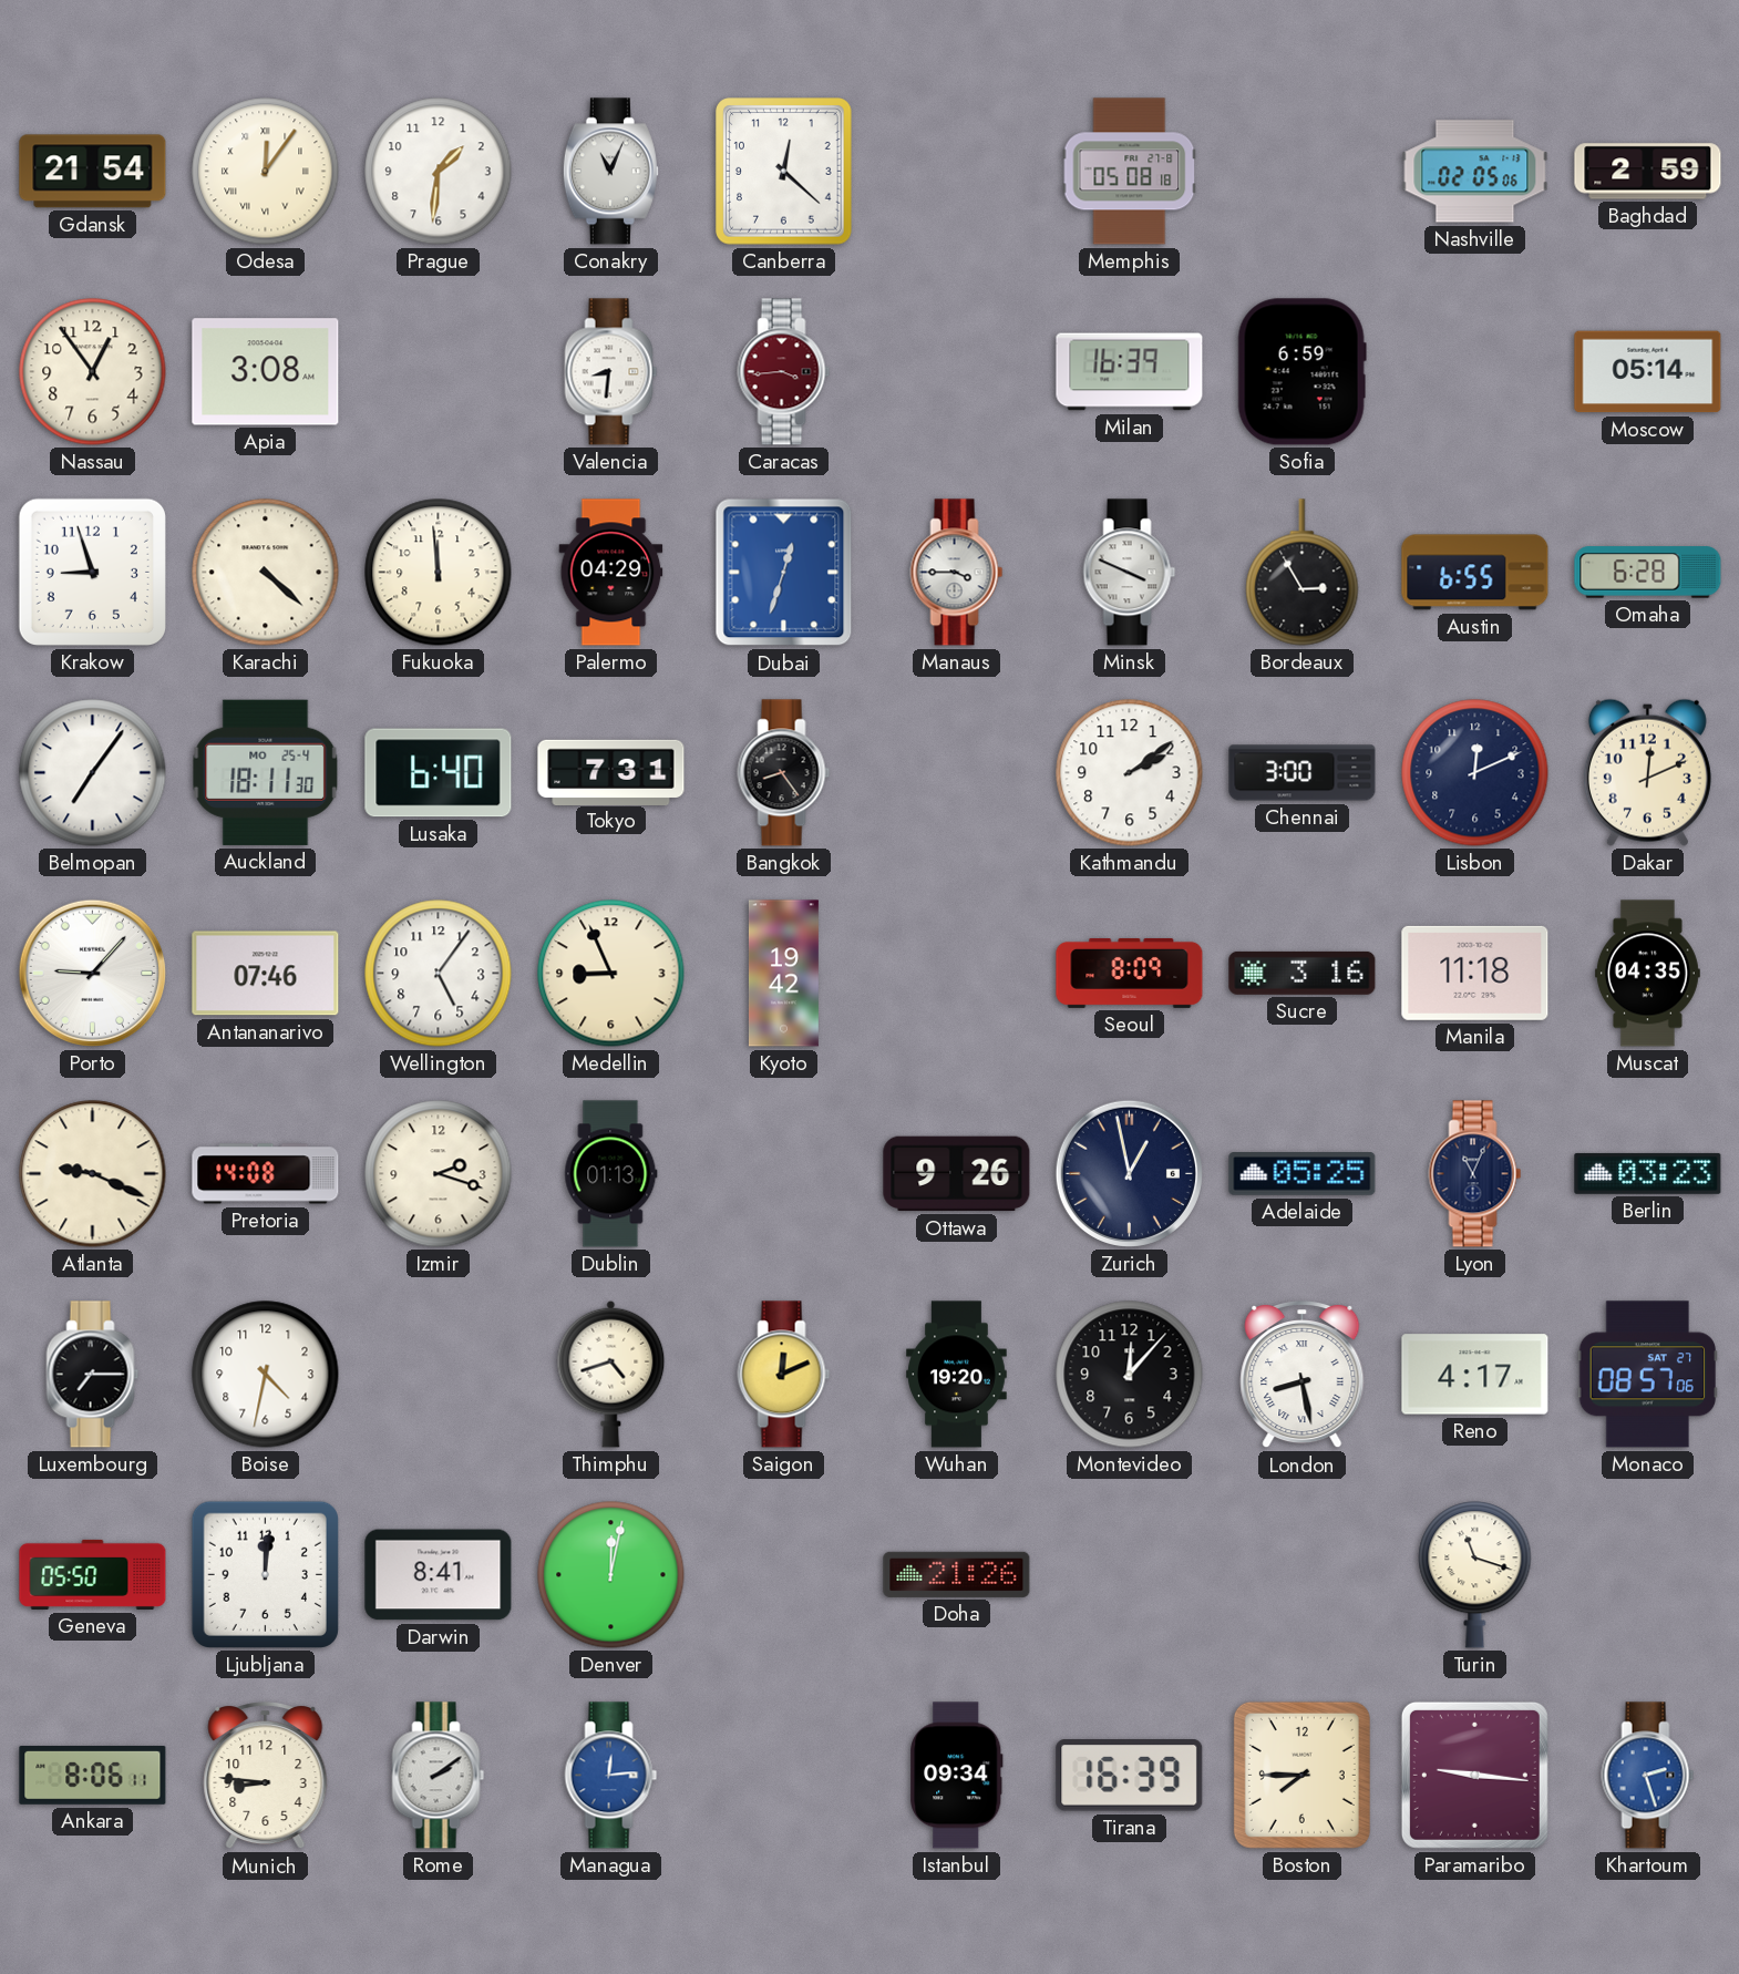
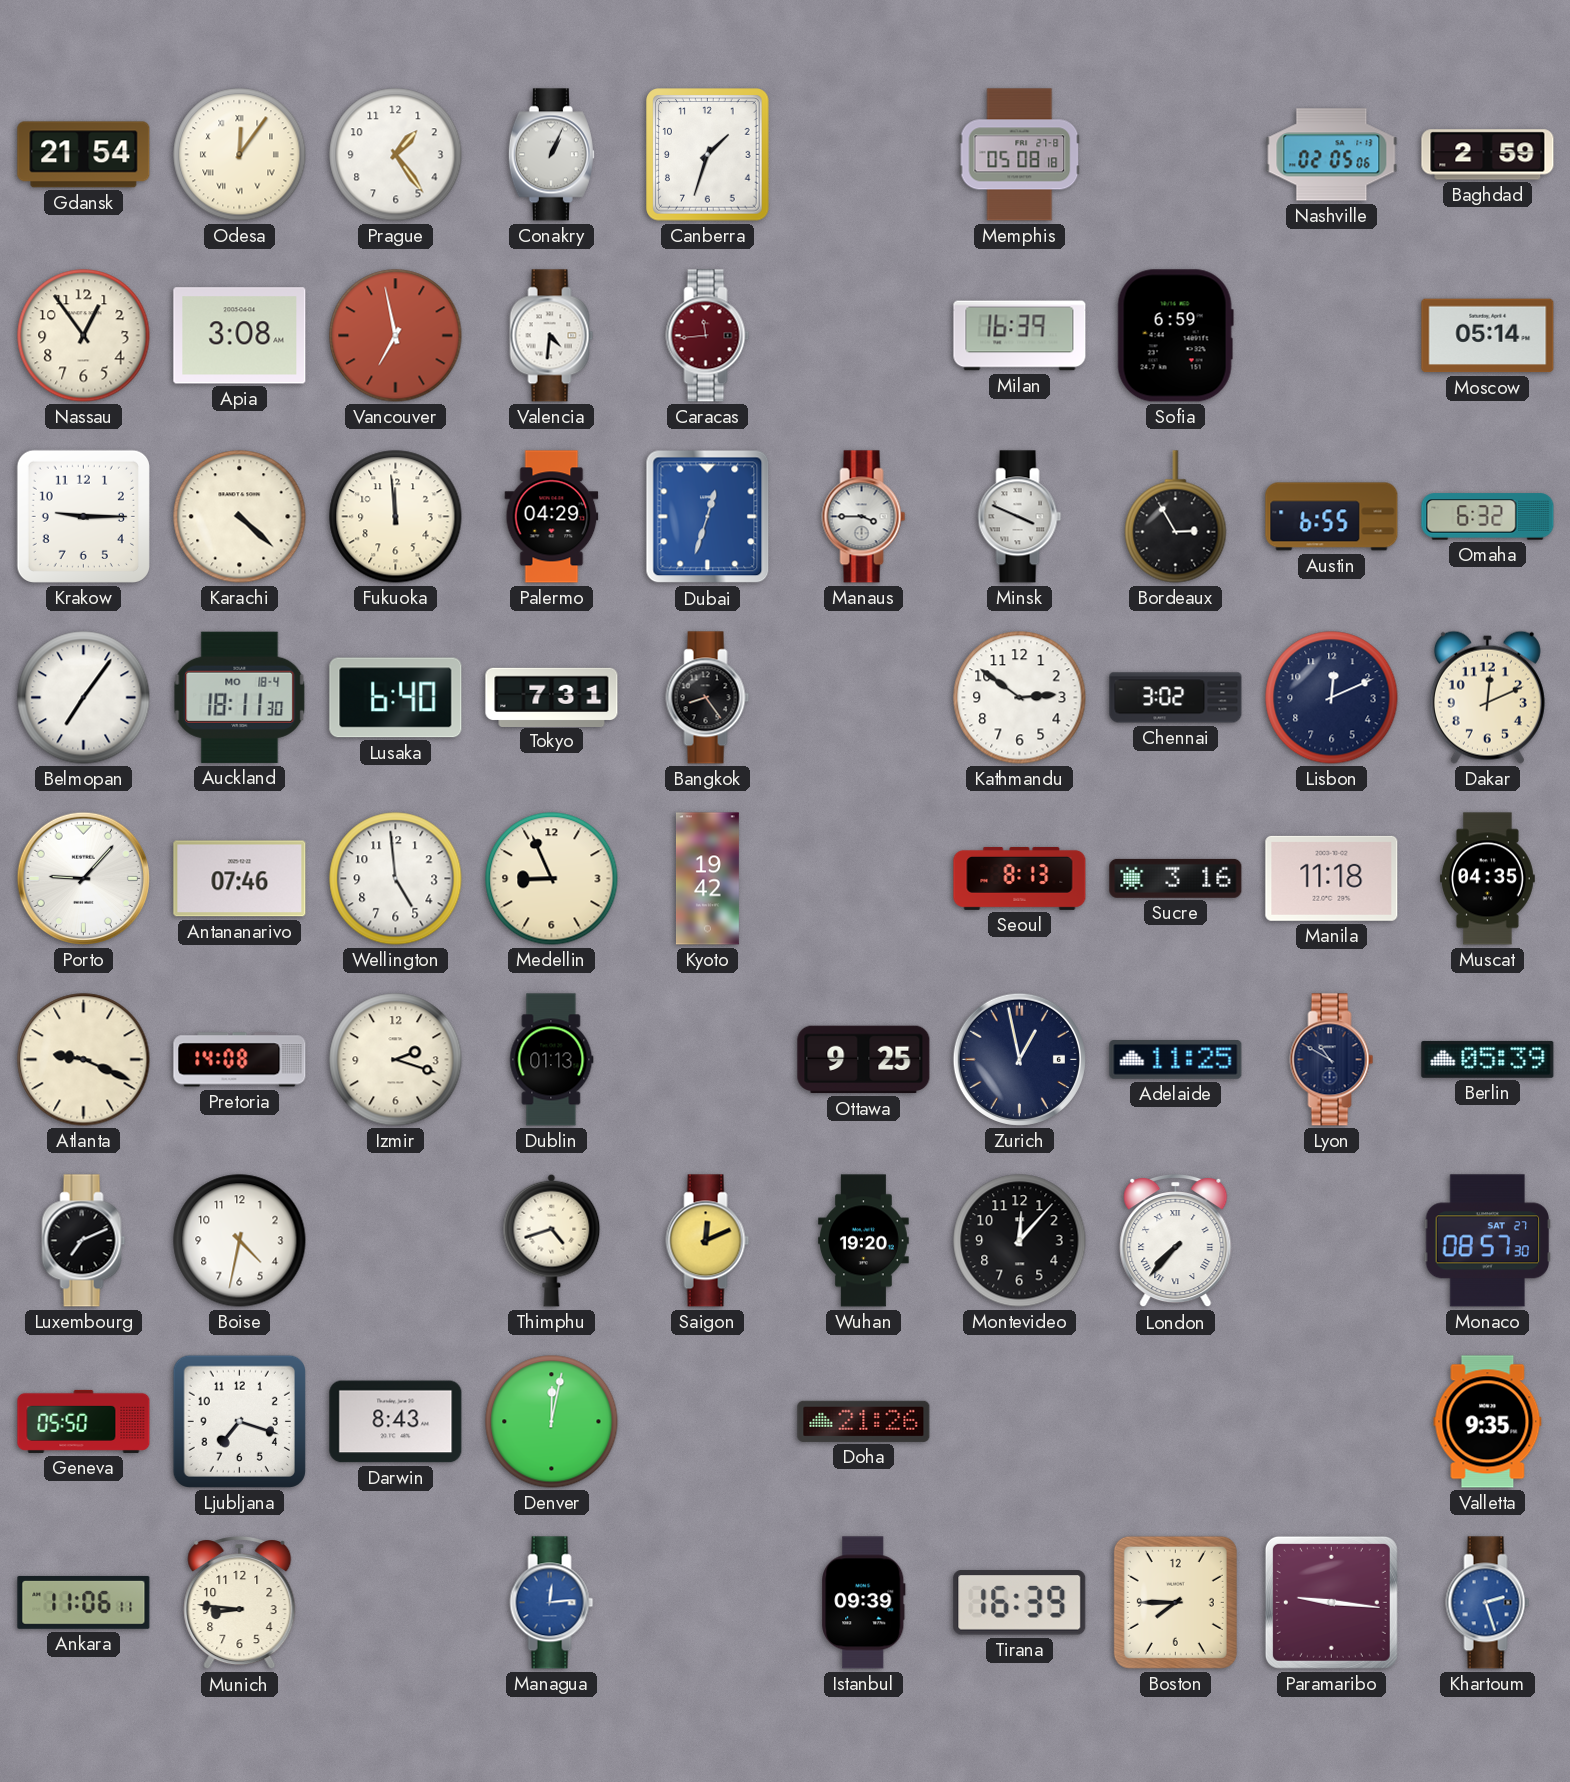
Prague: 1:31 -> 1:24 (396, 155)
Conakry: 11:04 -> 1:04 (551, 155)
Canberra: 12:22 -> 1:33 (708, 155)
Vancouver: none -> 6:58 (396, 336)
Valencia: 8:31 -> 4:31 (552, 336)
Caracas: 3:44 -> 11:44 (708, 336)
Krakow: 8:57 -> 9:15 (83, 516)
Omaha: 6:28 -> 6:32 (1488, 517)
Auckland date: MO 25-4 -> MO 18-4 (240, 697)
Kathmandu: 2:09 -> 2:51 (1020, 698)
Chennai: 3:00 -> 3:02 (1176, 698)
Wellington: 5:06 -> 4:59 (396, 879)
Seoul: 8:09 -> 8:13 (1020, 878)
Ottawa: 9:26 -> 9:25 (864, 1060)
Adelaide: 05:25 -> 11:25 (1176, 1060)
Lyon: 11:04 -> 10:50 (1332, 1060)
Berlin: 03:23 -> 05:39 (1488, 1059)
Luxembourg: 7:15 -> 7:11 (84, 1241)
London: 8:28 -> 7:37 (1176, 1242)
Reno: 4:17 -> none (1475, 1375)
Monaco: 08:57:06 -> 08:57:30 (1488, 1241)
Ljubljana: 12:01 -> 7:18 (239, 1421)
Darwin: 8:41 -> 8:43 (396, 1422)
Turin: 11:18 -> none (1475, 1575)
Valletta: none -> 9:35 (1488, 1422)
Ankara: 8:06 -> 11:06 (84, 1602)
Rome: 2:09 -> none (439, 1776)
Istanbul: 09:34 -> 09:39 (864, 1603)
